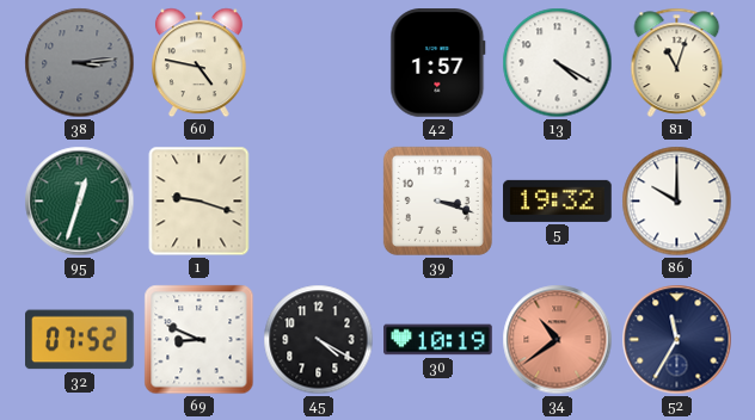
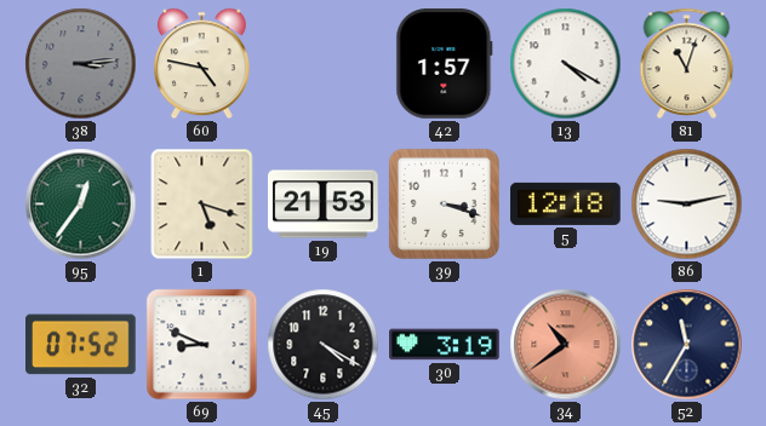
95: 12:33 -> 12:36 (81, 205)
1: 9:18 -> 5:18 (202, 205)
19: none -> 21:53 (324, 205)
5: 19:32 -> 12:18 (566, 203)
86: 10:00 -> 9:13 (687, 205)
30: 10:19 -> 3:19 (445, 345)
